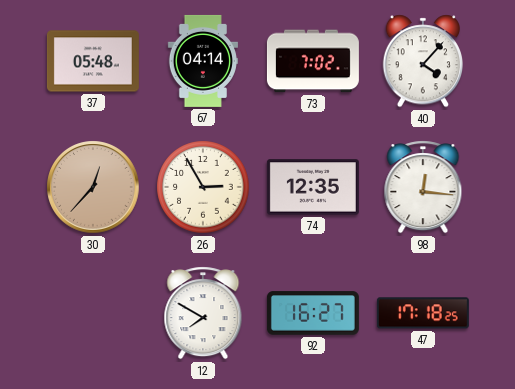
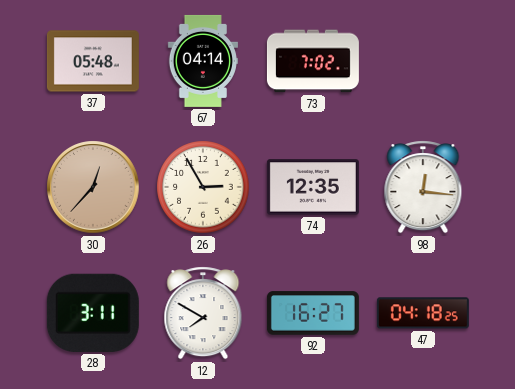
40: 4:07 -> none (423, 61)
28: none -> 3:11 (93, 313)
47: 17:18 -> 04:18 (423, 313)
